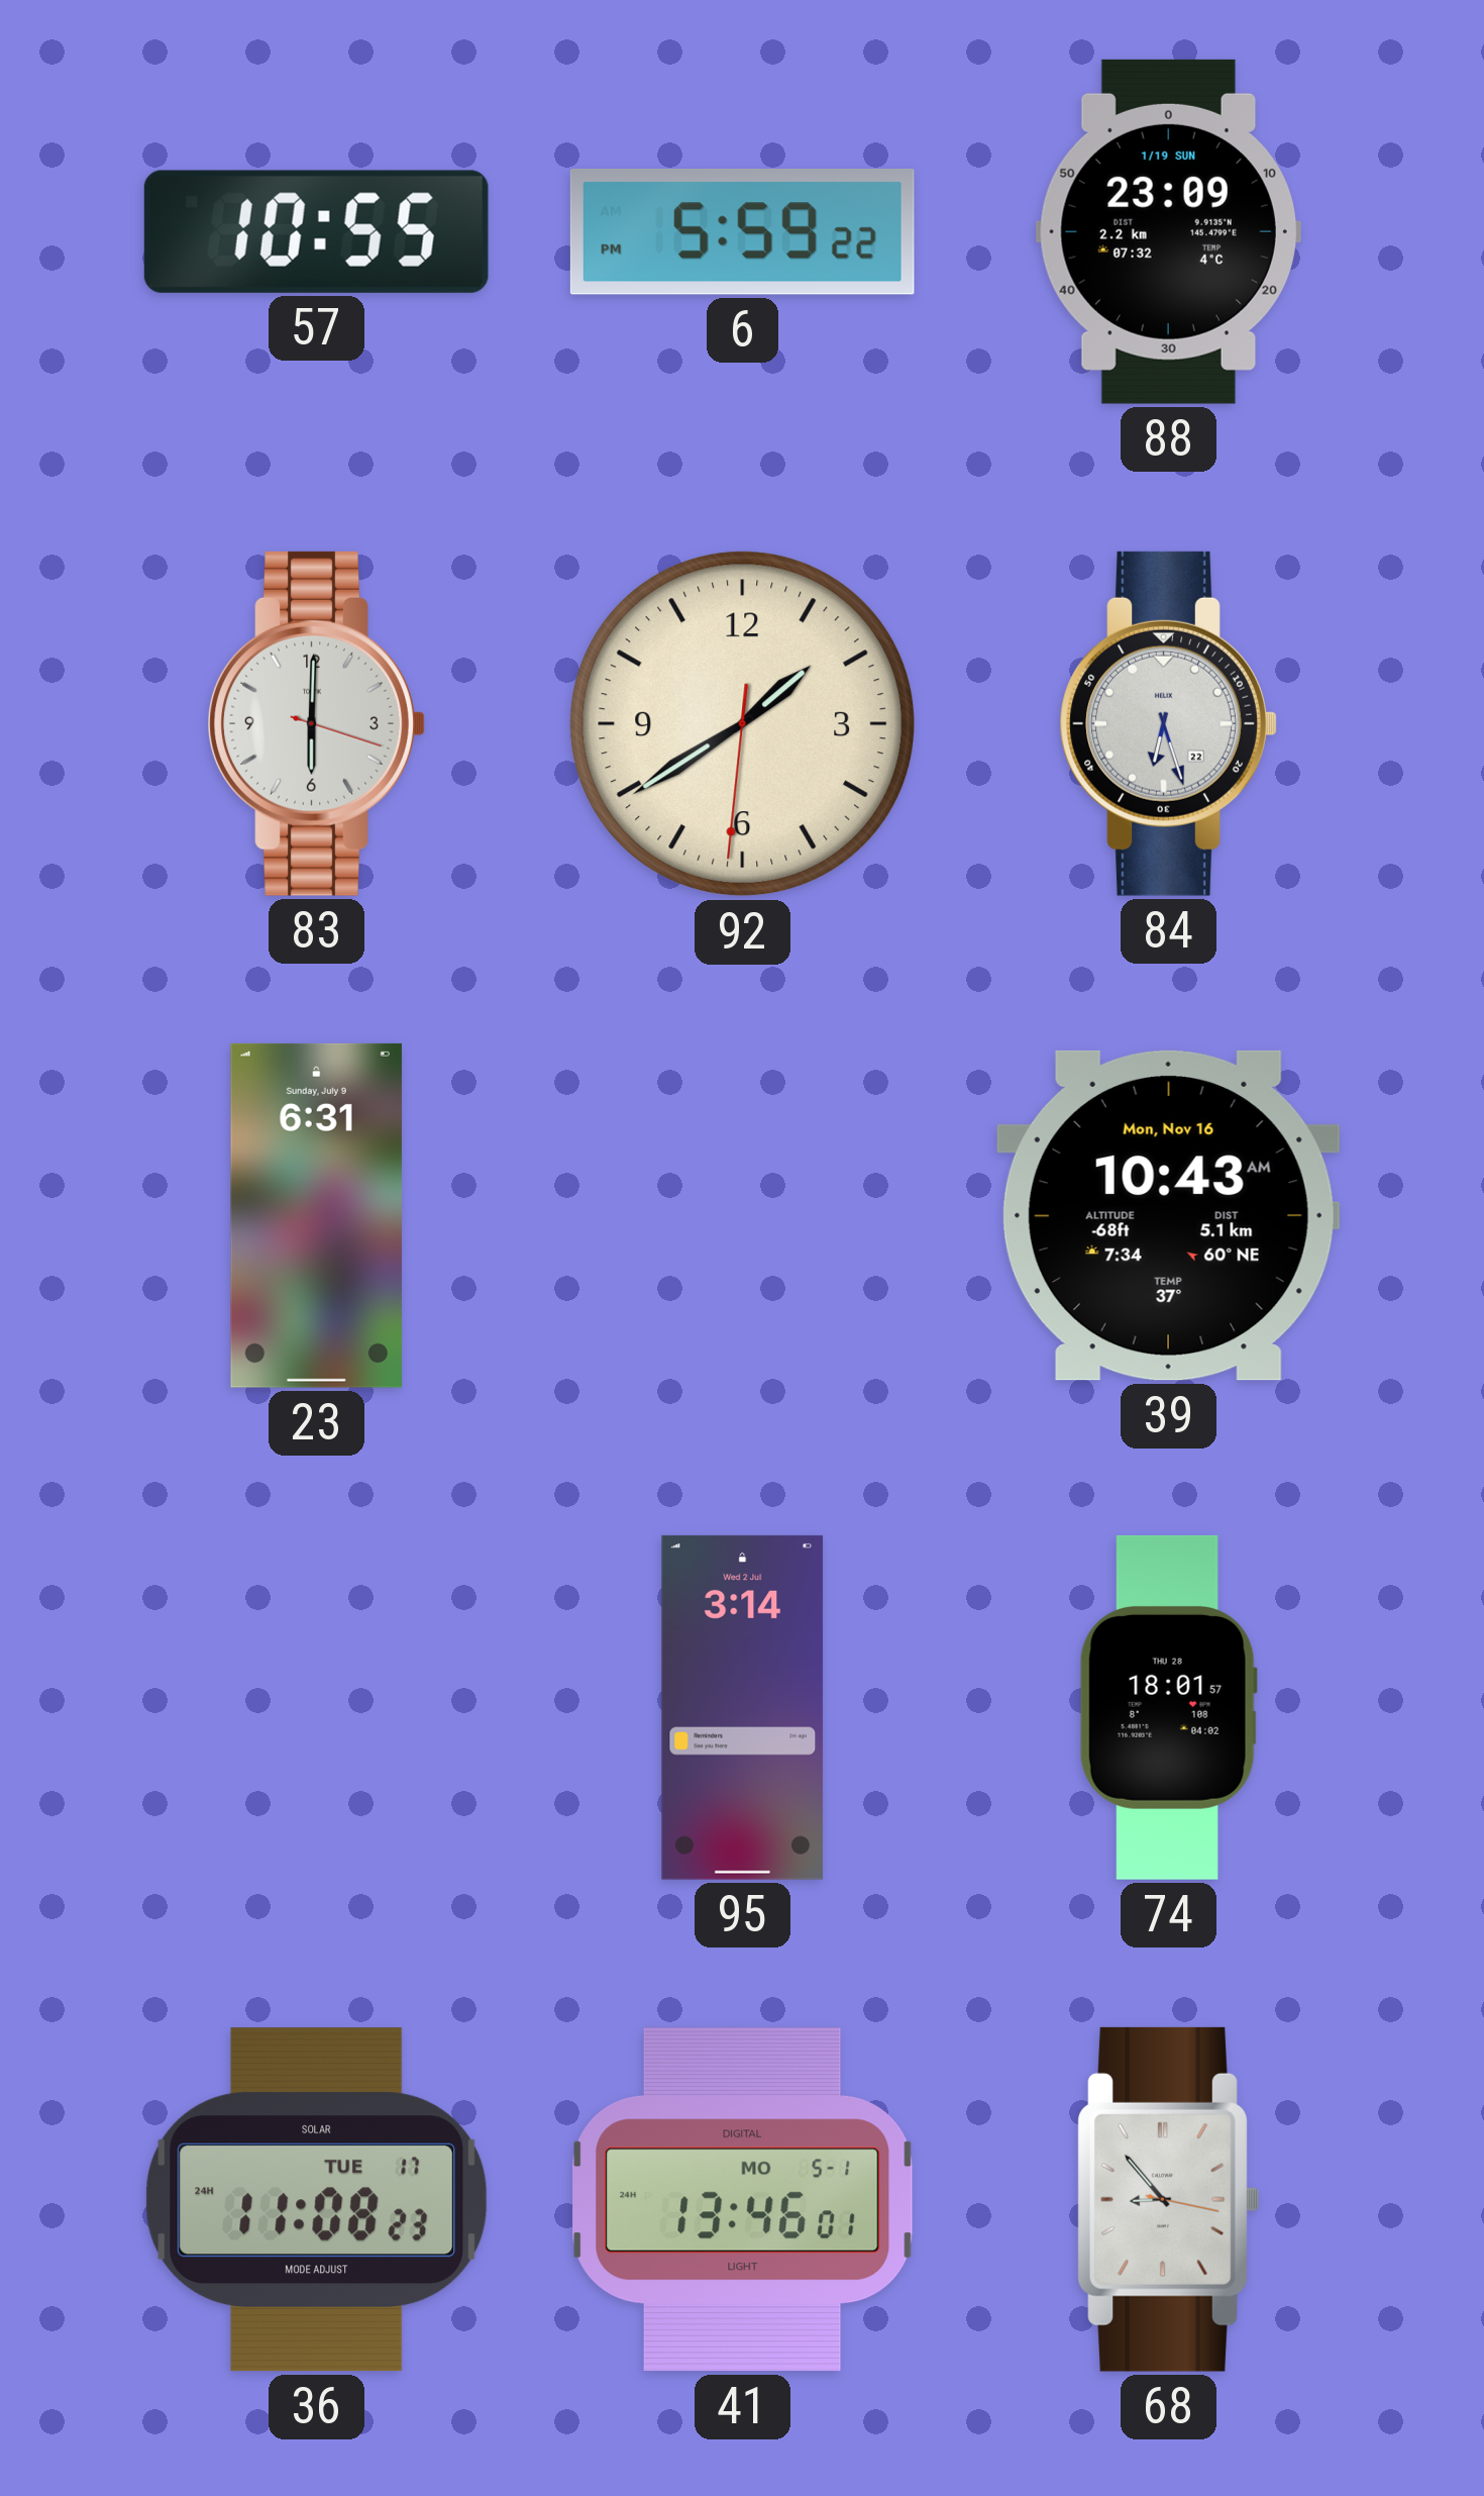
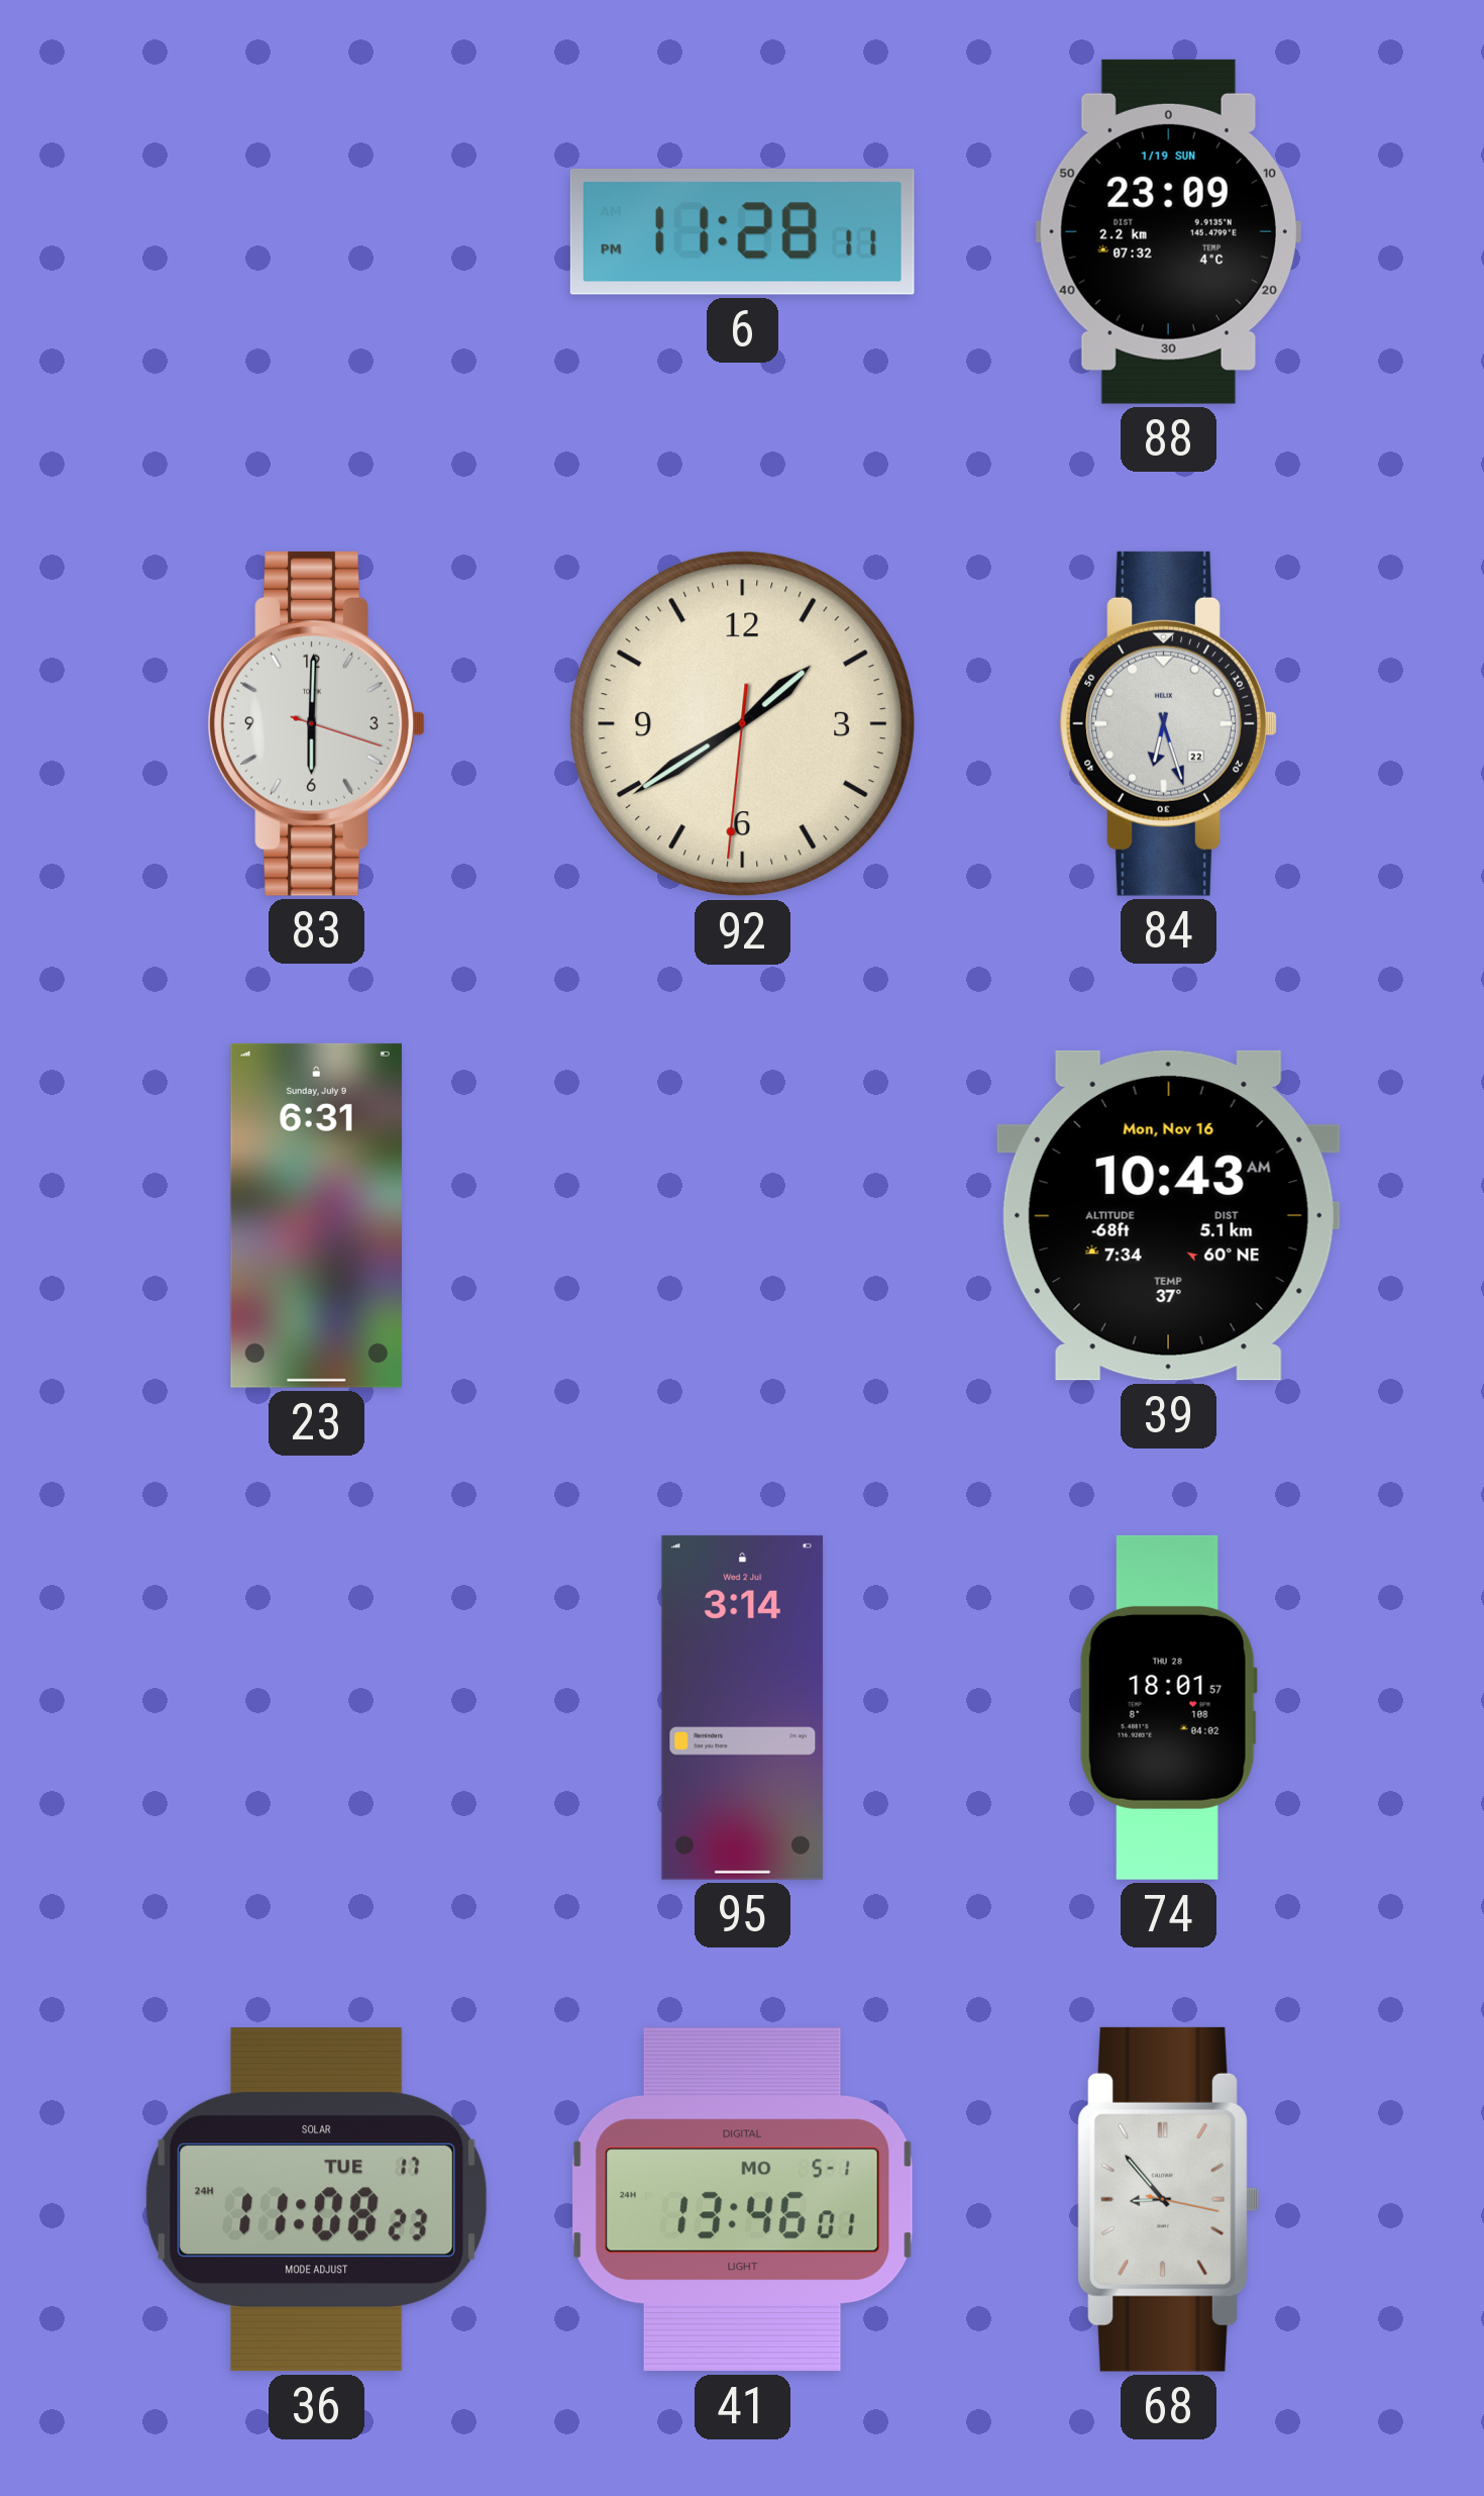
57: 10:55 -> none (316, 231)
6: 5:59 -> 11:28 (742, 231)
